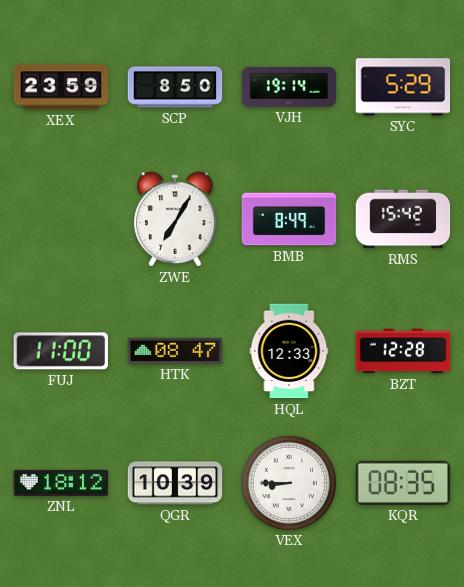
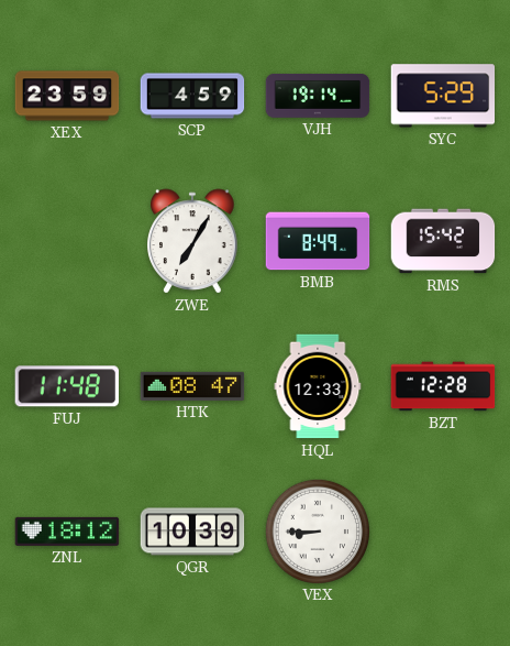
SCP: 8:50 -> 4:59 (192, 96)
FUJ: 11:00 -> 11:48 (66, 386)
KQR: 08:35 -> none (403, 483)
